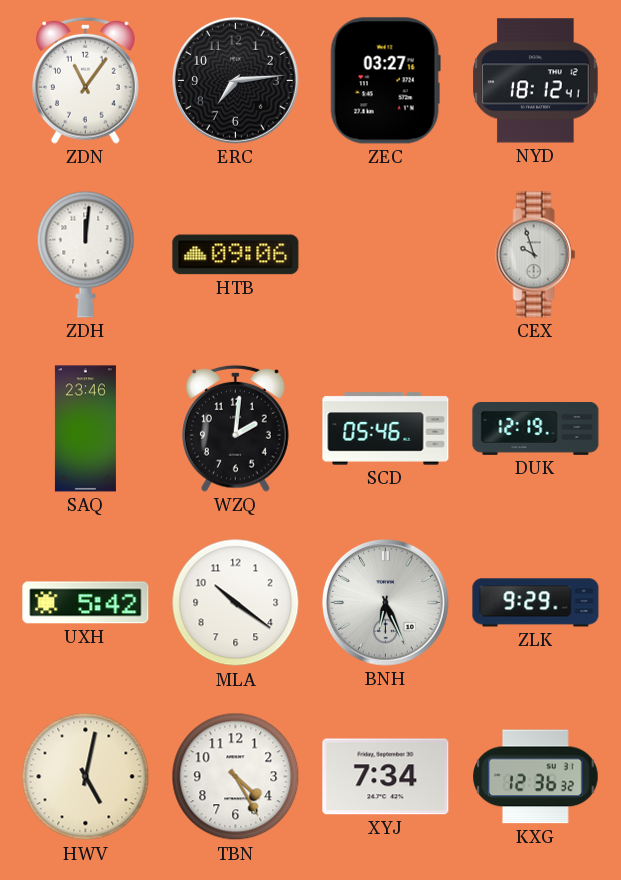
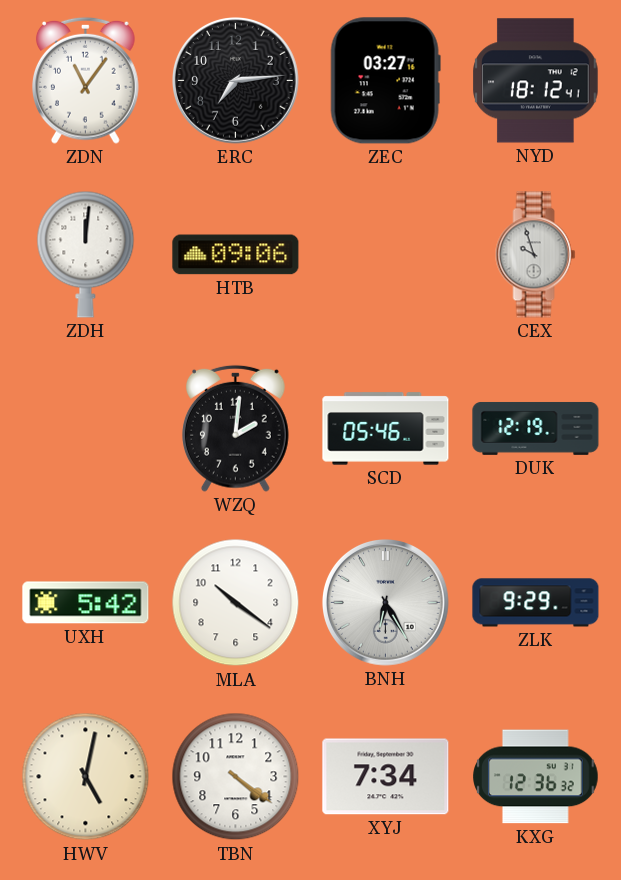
SAQ: 23:46 -> none (85, 429)
BNH: 6:26 -> 6:25 (386, 603)
TBN: 4:25 -> 4:21 (236, 777)
